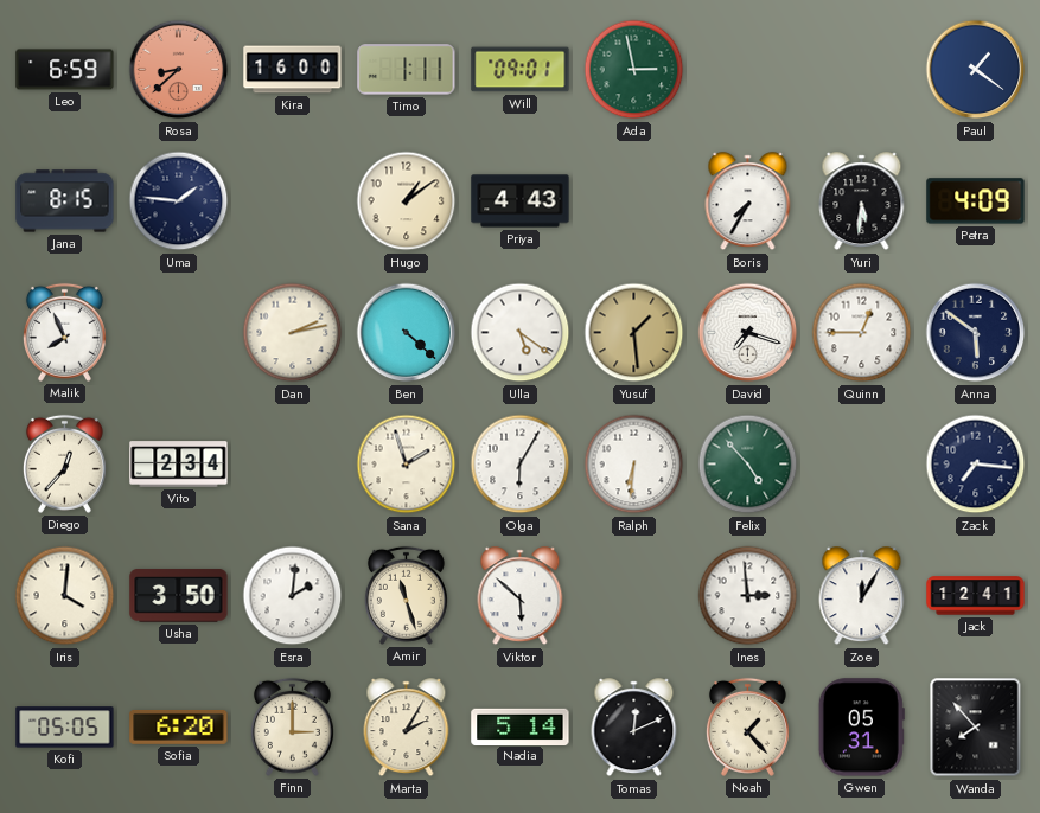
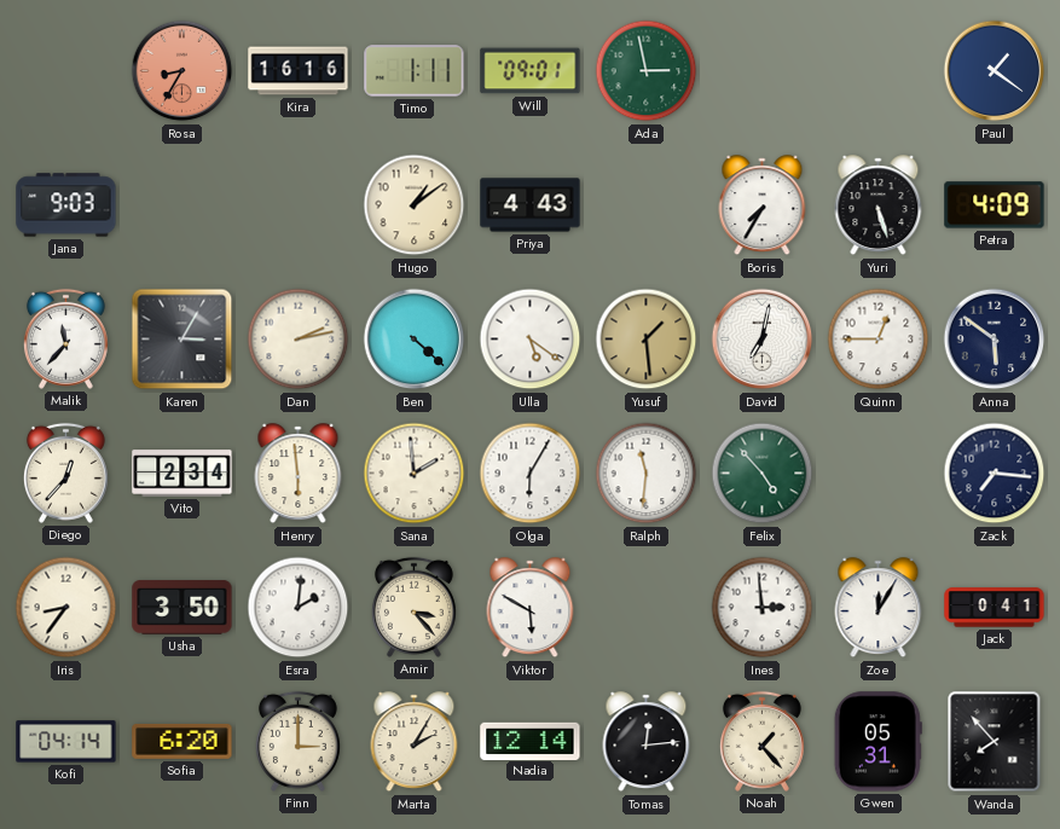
Leo: 6:59 -> none (65, 70)
Rosa: 8:38 -> 8:35 (183, 71)
Kira: 16:00 -> 16:16 (299, 71)
Jana: 8:15 -> 9:03 (66, 205)
Uma: 1:46 -> none (179, 201)
Yuri: 5:31 -> 5:27 (879, 205)
Malik: 7:56 -> 11:37 (65, 338)
Karen: none -> 3:05 (183, 340)
David: 7:18 -> 7:02 (763, 340)
Henry: none -> 5:59 (299, 474)
Sana: 1:57 -> 1:59 (415, 474)
Ralph: 6:31 -> 11:31 (647, 474)
Iris: 4:01 -> 8:36 (66, 608)
Amir: 11:27 -> 3:23 (413, 607)
Viktor: 5:52 -> 5:50 (531, 608)
Jack: 12:41 -> 0:41 (995, 608)
Kofi: 05:05 -> 04:14 (66, 742)
Nadia: 5:14 -> 12:14 (531, 741)
Tomas: 12:11 -> 12:14 (647, 742)
